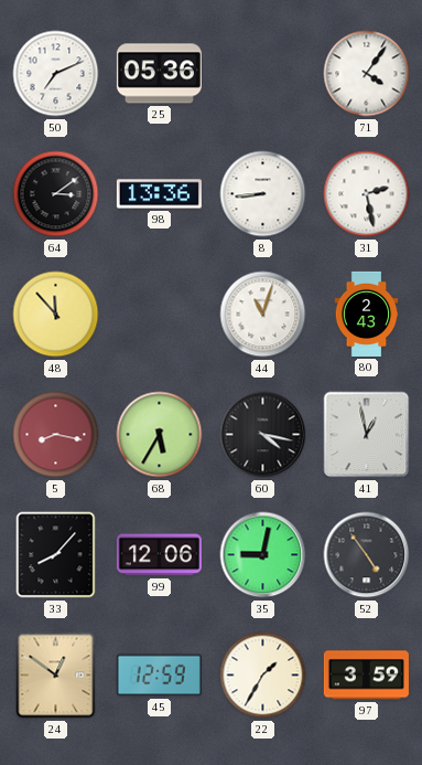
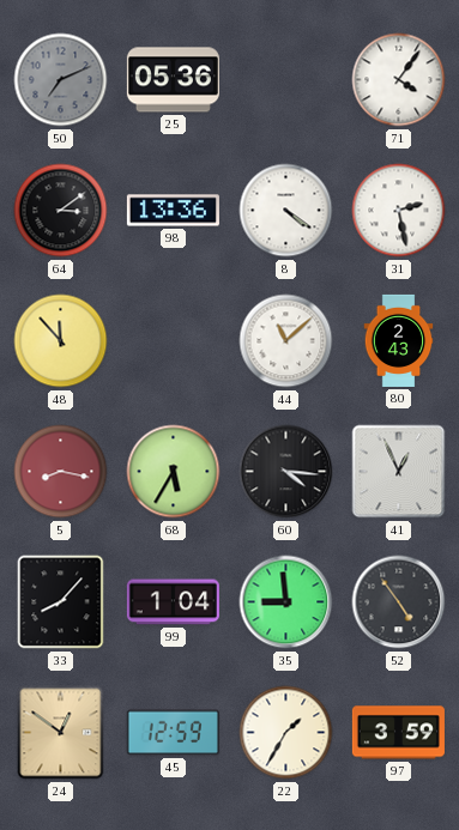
50 dial: white -> grey (61, 80)
8: 8:44 -> 4:21 (286, 211)
44: 11:03 -> 11:08 (286, 341)
60: 4:17 -> 4:16 (286, 472)
41: 12:58 -> 12:56 (399, 472)
99: 12:06 -> 1:04 (173, 602)
35: 9:02 -> 8:59 (286, 602)
